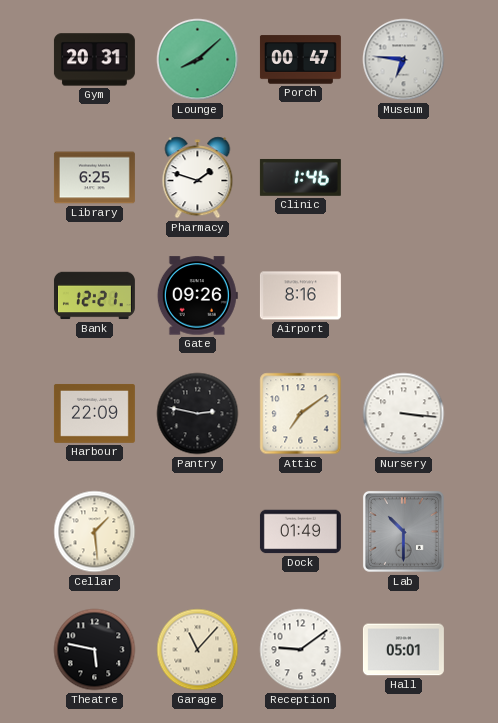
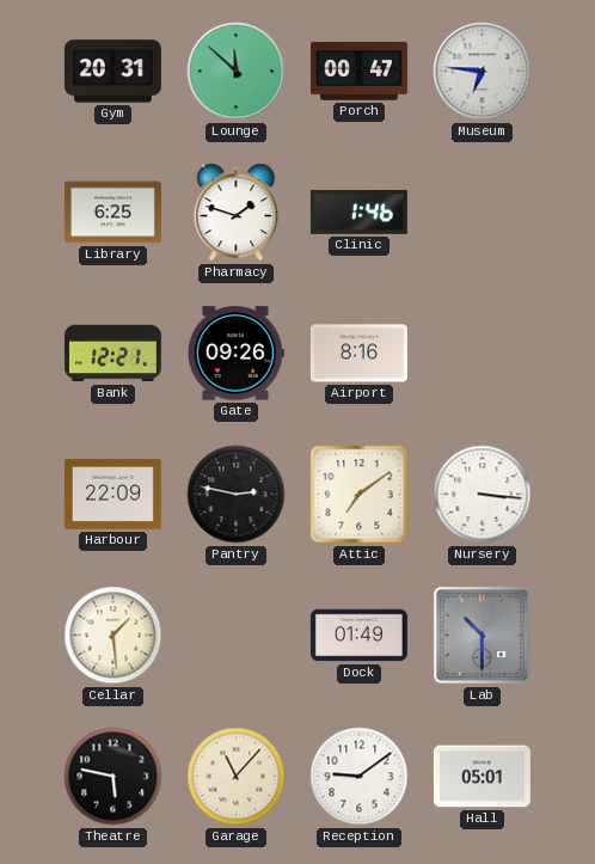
Lounge: 8:08 -> 11:52 (237, 72)
